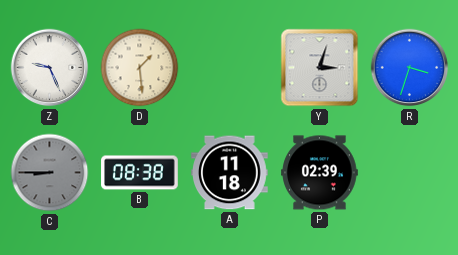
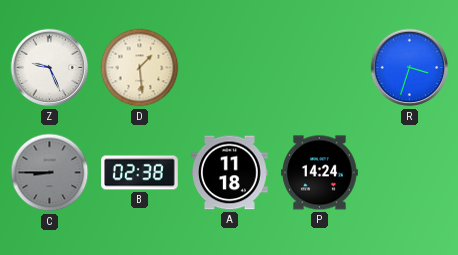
Y: 3:03 -> none (320, 68)
B: 08:38 -> 02:38 (140, 173)
P: 02:39 -> 14:24 (320, 173)
